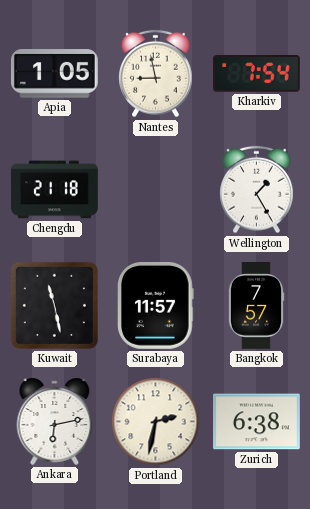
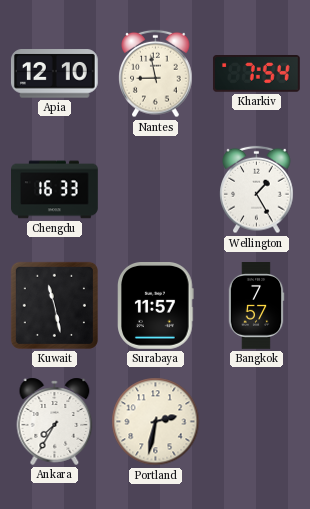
Apia: 1:05 -> 12:10 (54, 74)
Chengdu: 21:18 -> 16:33 (55, 190)
Ankara: 6:13 -> 7:35 (55, 421)
Zurich: 6:38 -> none (257, 422)
